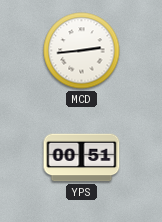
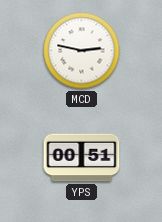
MCD: 2:44 -> 2:47 (82, 51)
